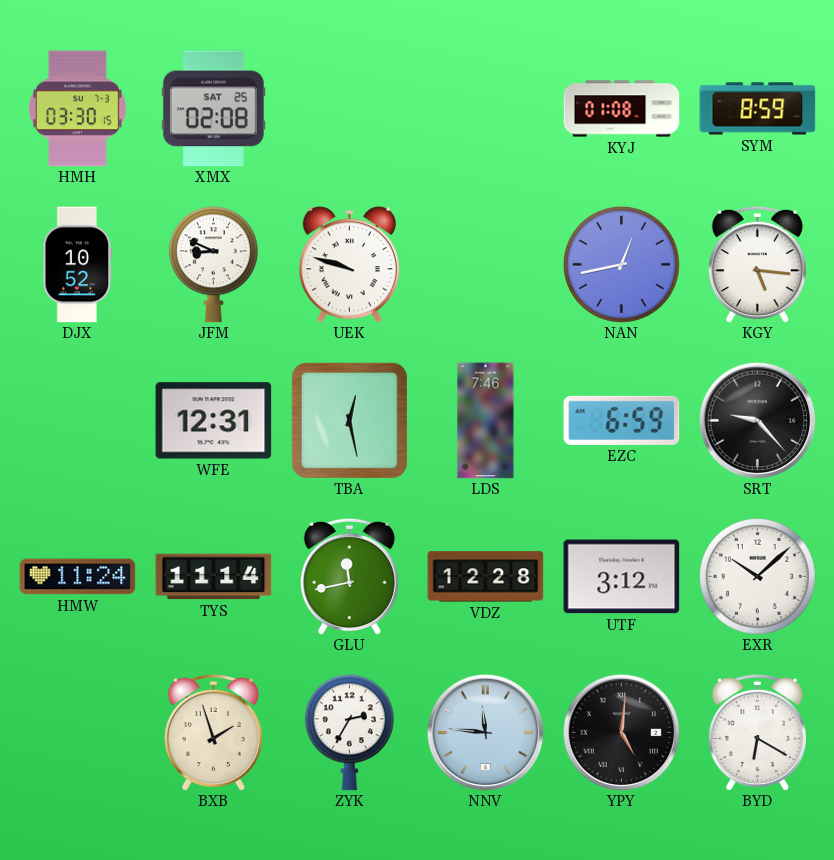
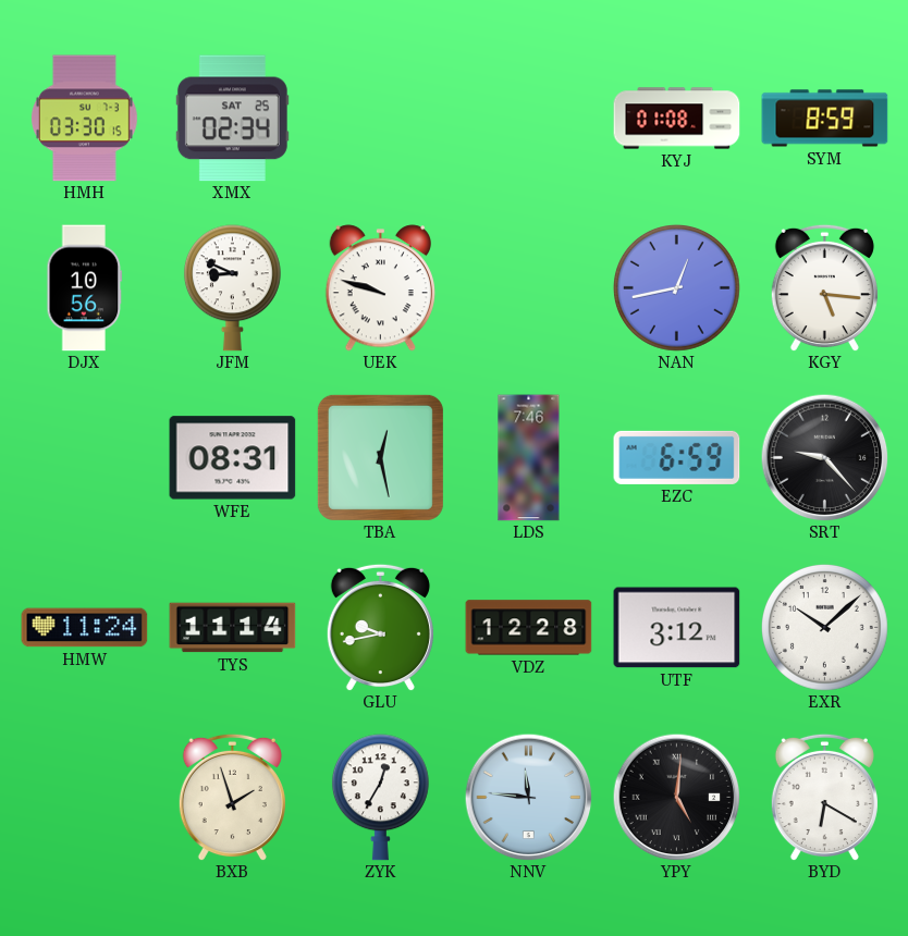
XMX: 02:08 -> 02:34 (232, 119)
DJX: 10:52 -> 10:56 (85, 288)
WFE: 12:31 -> 08:31 (233, 458)
GLU: 11:43 -> 9:43 (380, 627)
ZYK: 2:35 -> 12:35 (380, 798)
